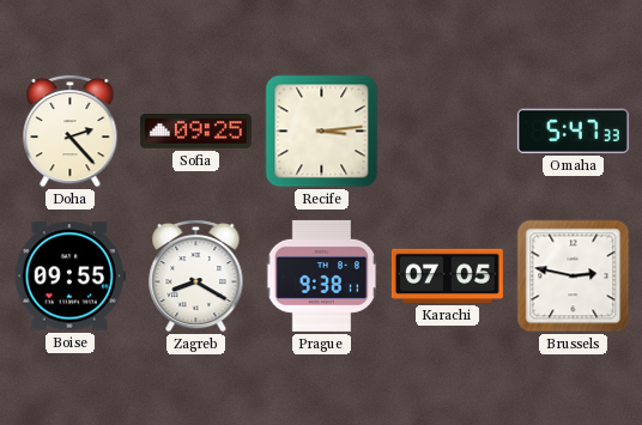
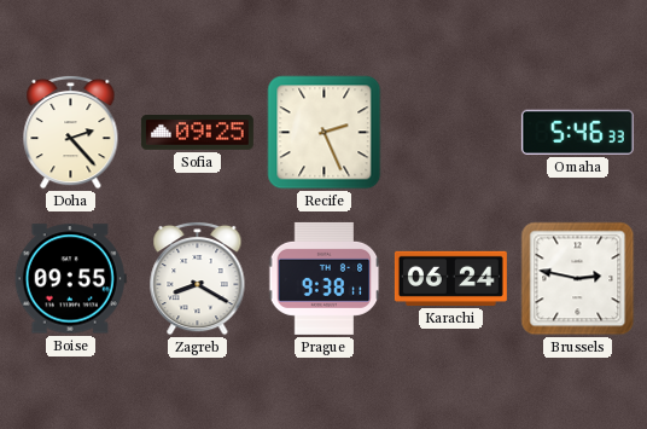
Recife: 3:14 -> 2:26 (325, 133)
Omaha: 5:47 -> 5:46 (577, 132)
Karachi: 07:05 -> 06:24 (450, 278)
